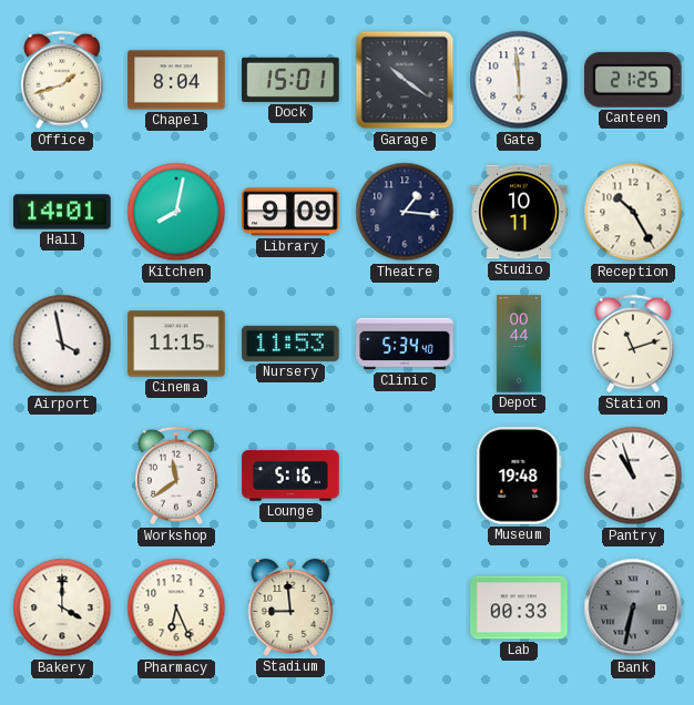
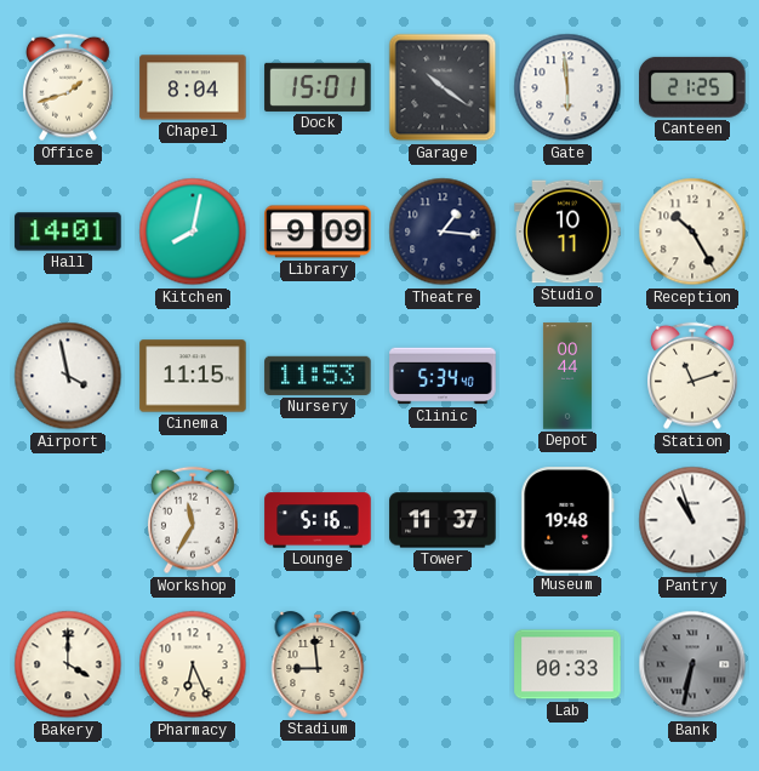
Workshop: 11:39 -> 11:35 (193, 520)
Tower: none -> 11:37 (443, 520)
